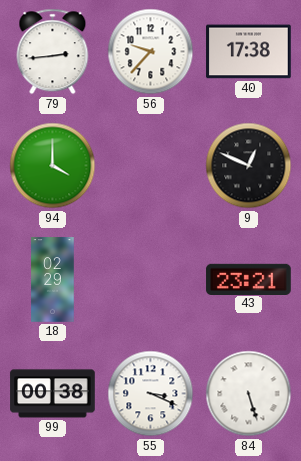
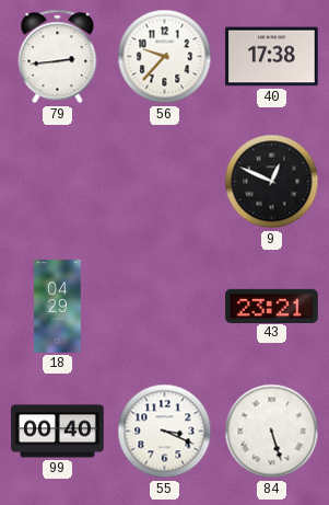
94: 4:00 -> none (53, 166)
18: 02:29 -> 04:29 (58, 307)
99: 00:38 -> 00:40 (58, 432)
